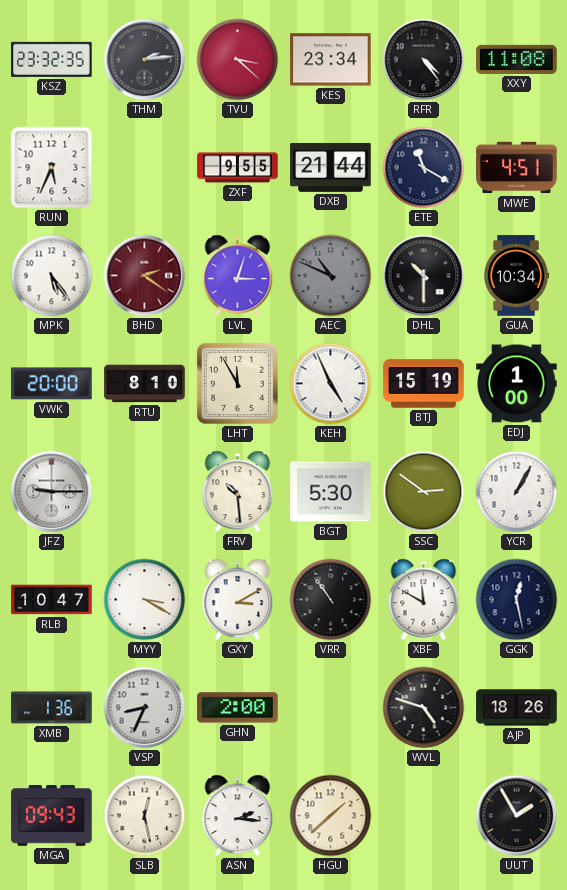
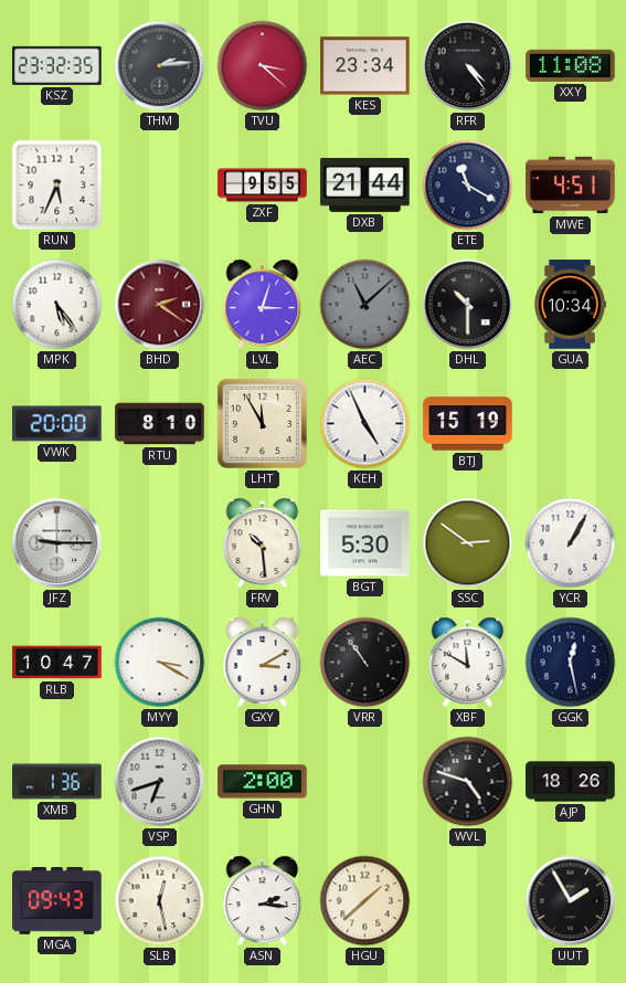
AEC: 10:49 -> 11:08 (365, 305)
EDJ: 1:00 -> none (517, 384)
VSP: 8:34 -> 6:42 (160, 782)
